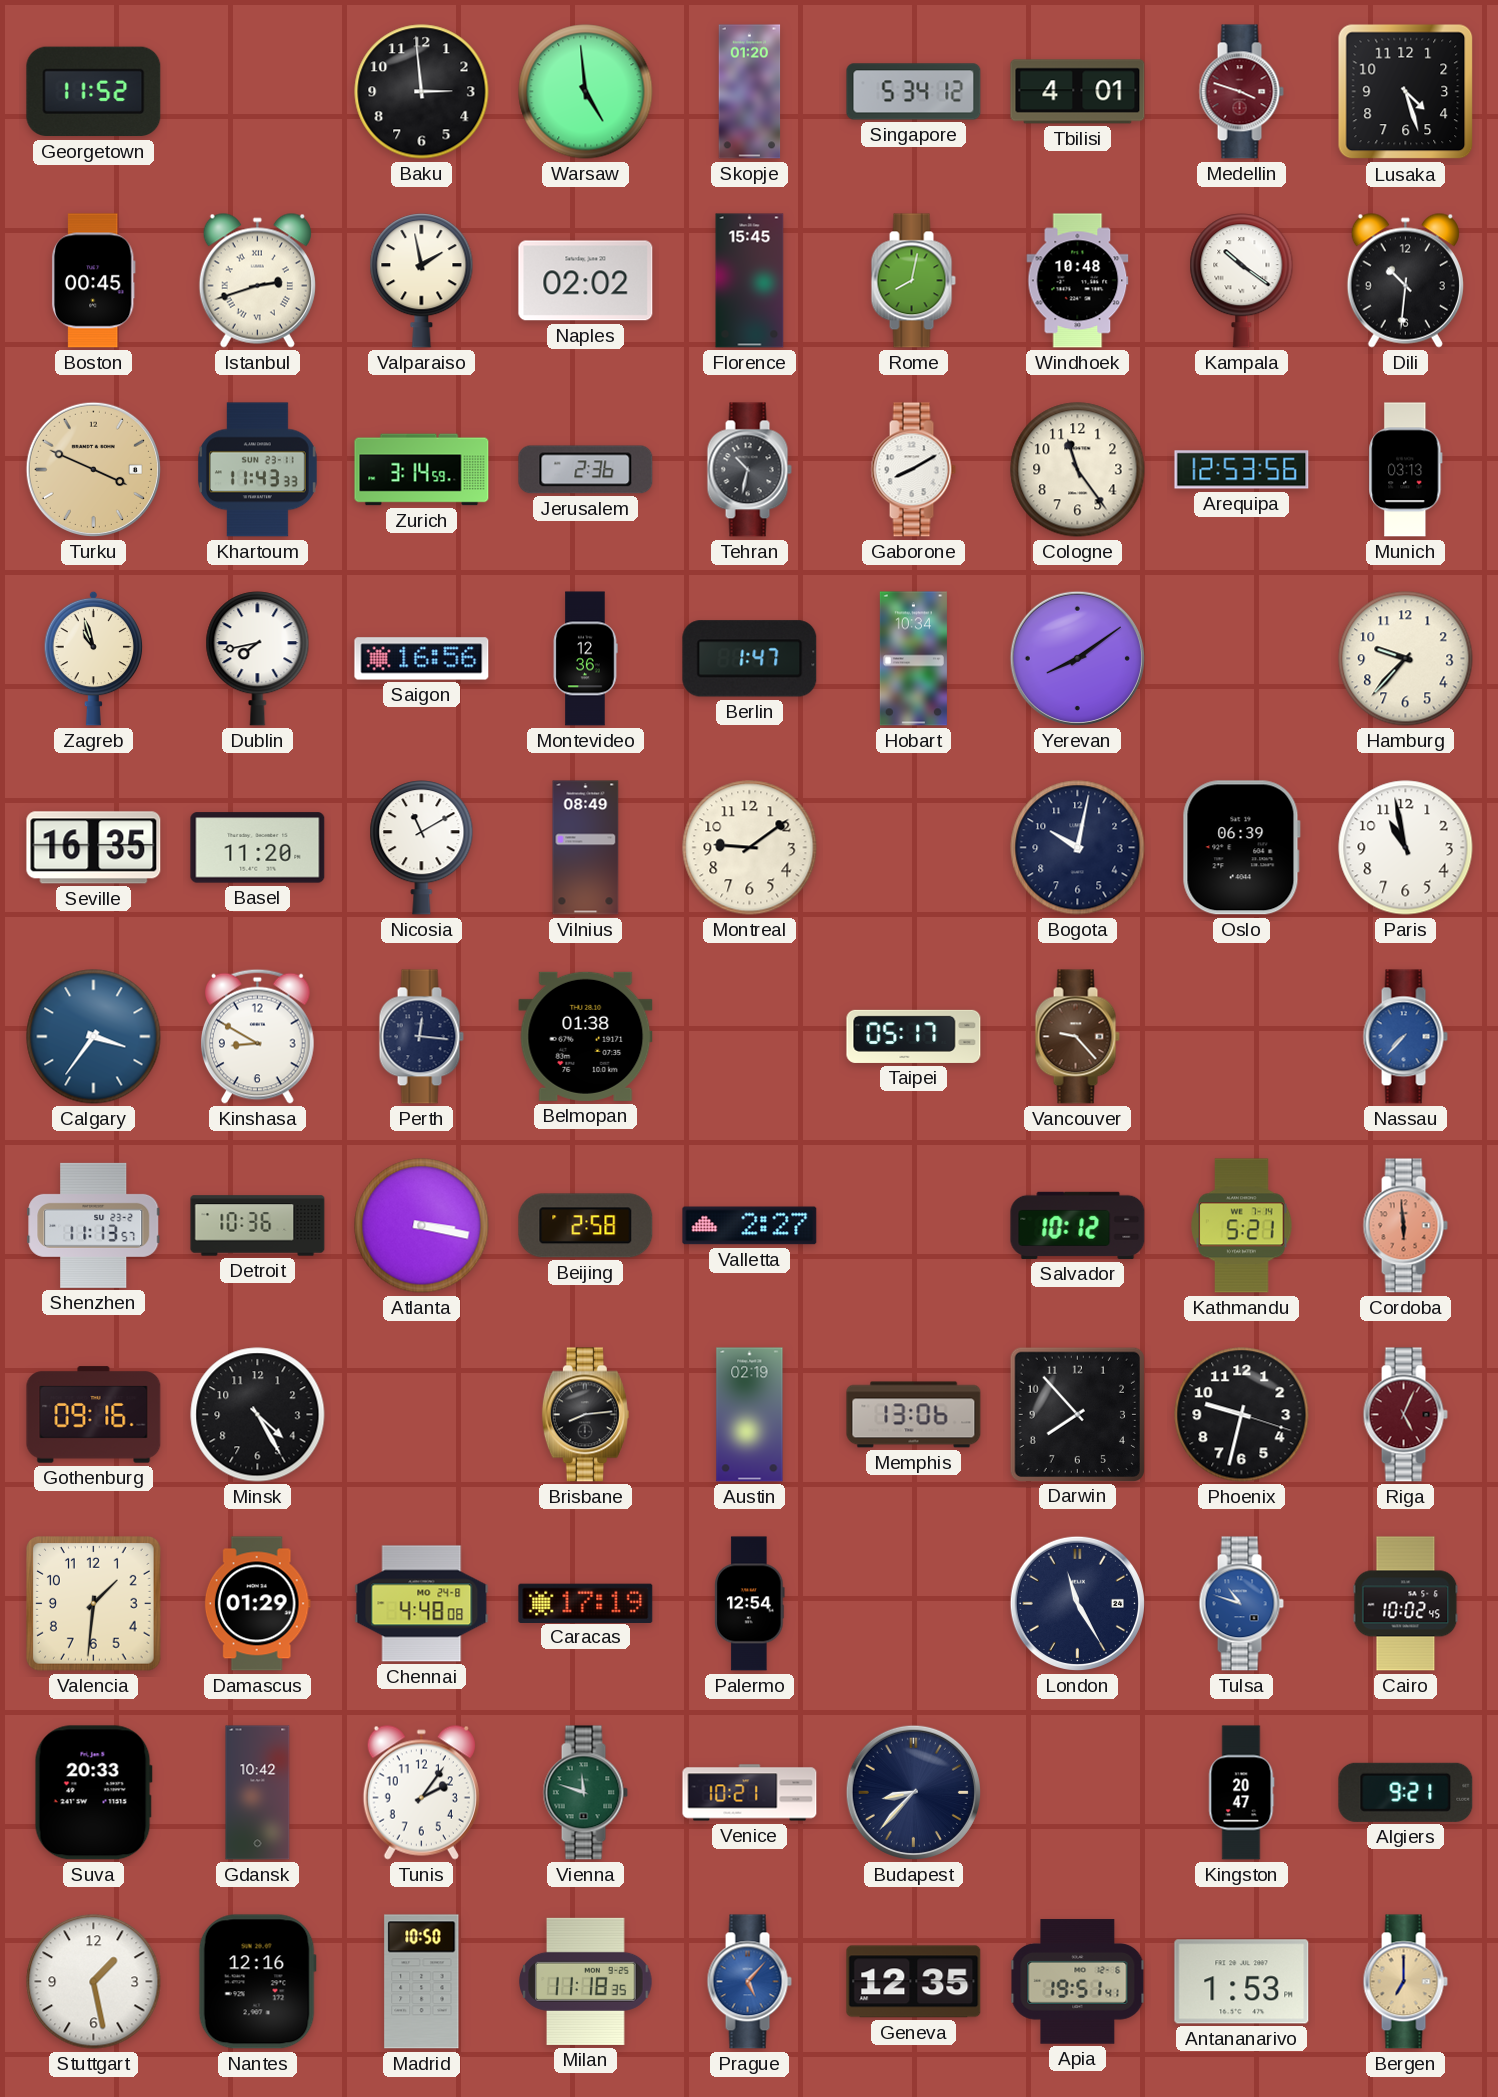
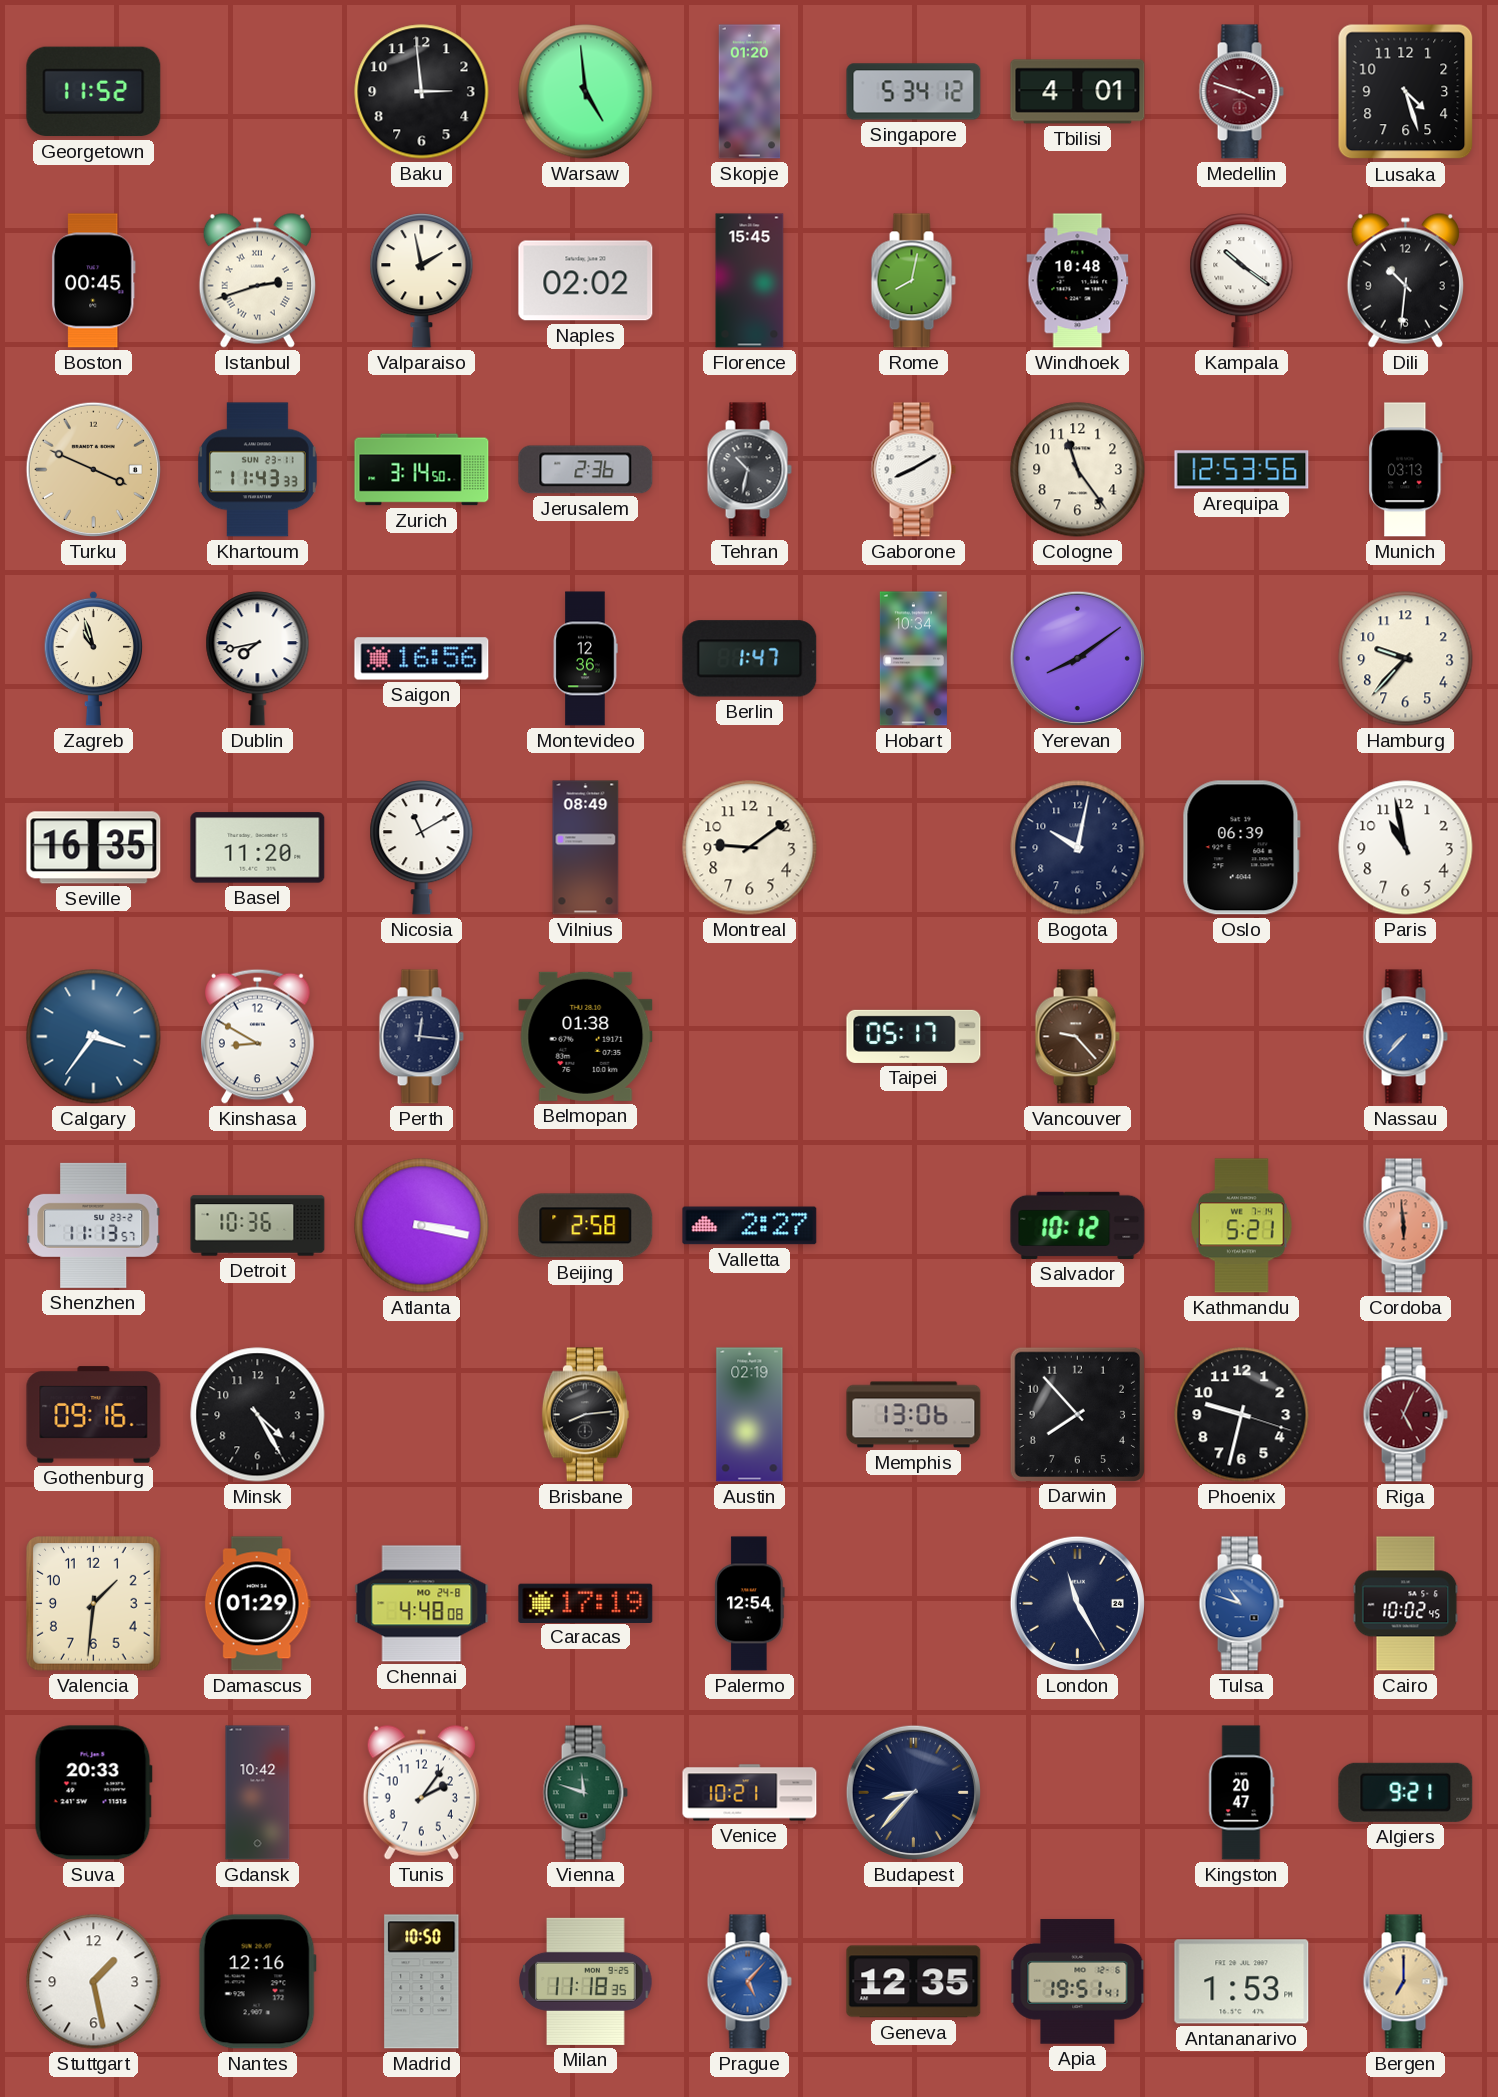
Zurich: 3:14:59 -> 3:14:50 (422, 470)
